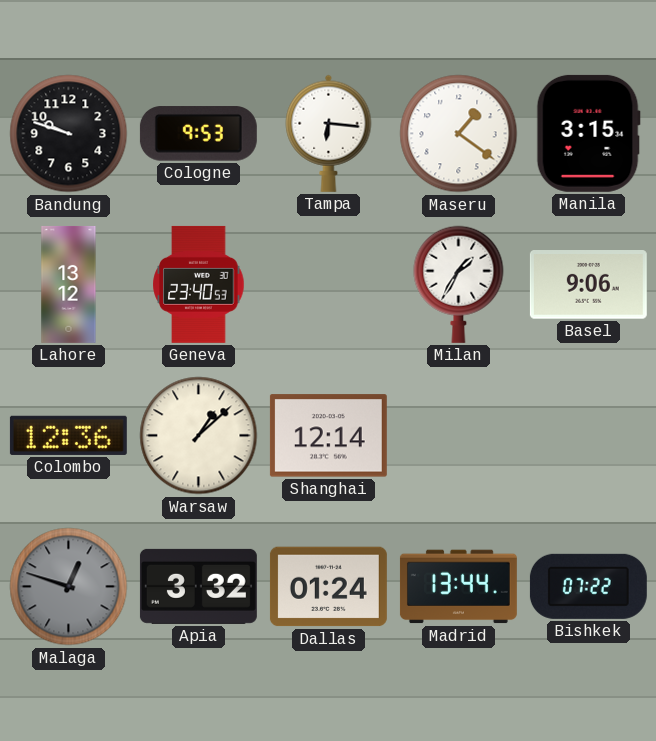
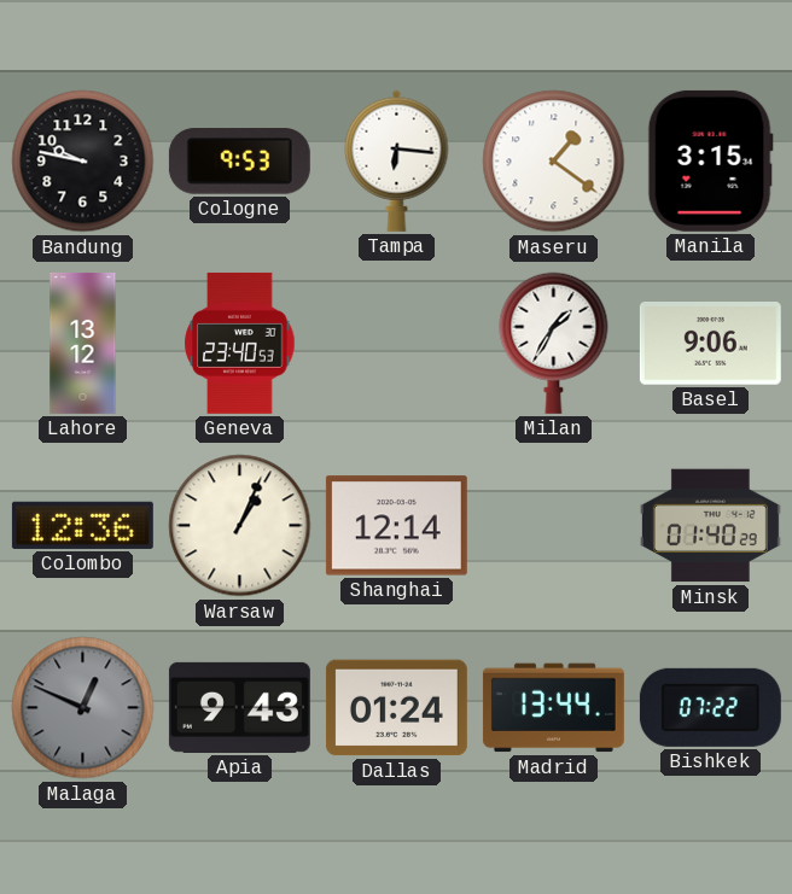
Bandung: 9:48 -> 9:47 (83, 162)
Warsaw: 1:08 -> 1:04 (240, 526)
Minsk: none -> 01:40 (710, 526)
Malaga: 12:48 -> 12:49 (83, 708)
Apia: 3:32 -> 9:43 (239, 707)
